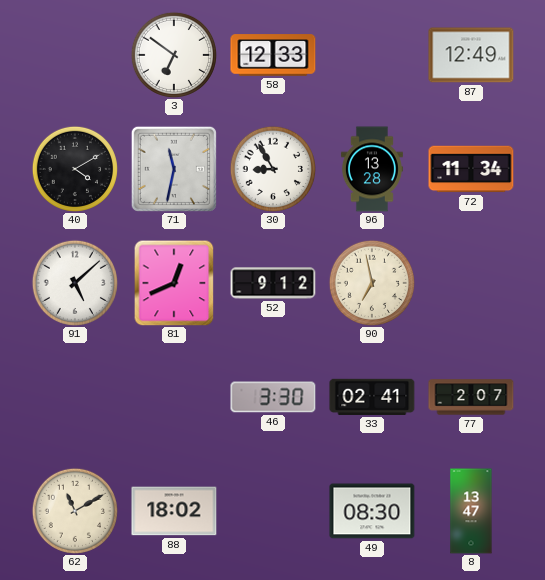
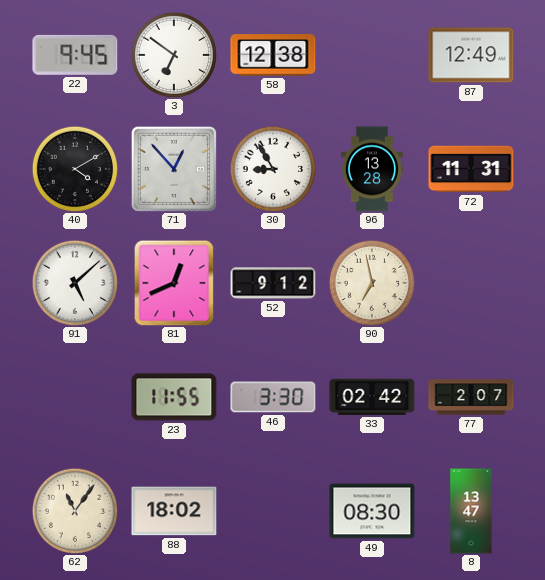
22: none -> 9:45 (75, 55)
58: 12:33 -> 12:38 (273, 55)
71: 11:32 -> 12:53 (174, 169)
72: 11:34 -> 11:31 (471, 169)
23: none -> 11:55 (174, 397)
33: 02:41 -> 02:42 (372, 397)
62: 11:10 -> 11:06 (74, 510)
